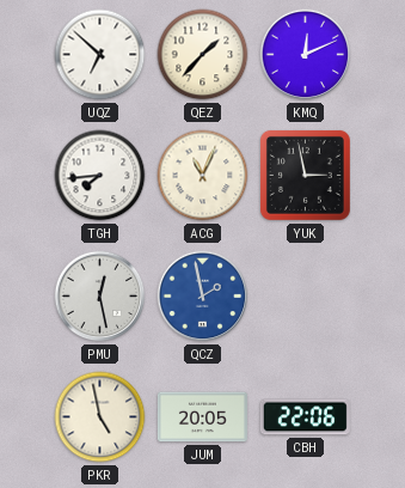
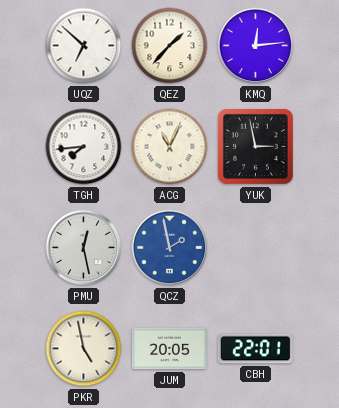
KMQ: 12:11 -> 12:14 (256, 46)
CBH: 22:06 -> 22:01 (255, 349)
